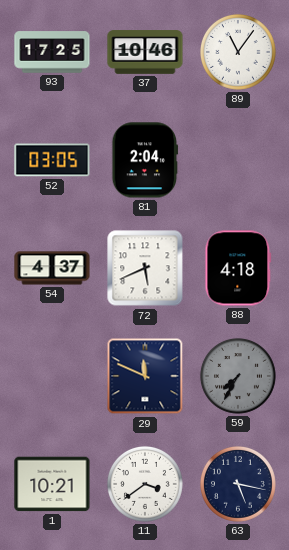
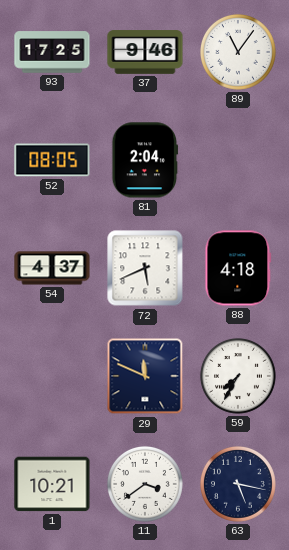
37: 10:46 -> 9:46 (145, 52)
52: 03:05 -> 08:05 (52, 160)
59 dial: grey -> white (238, 376)
